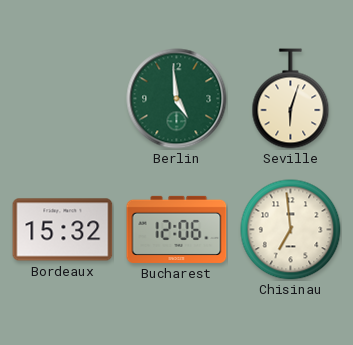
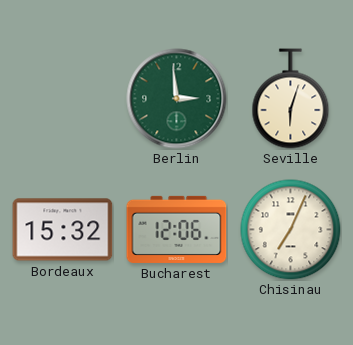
Berlin: 4:59 -> 2:59 (177, 99)
Chisinau: 6:59 -> 7:04 (291, 230)
